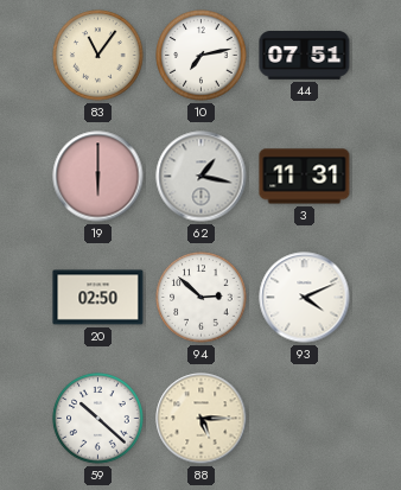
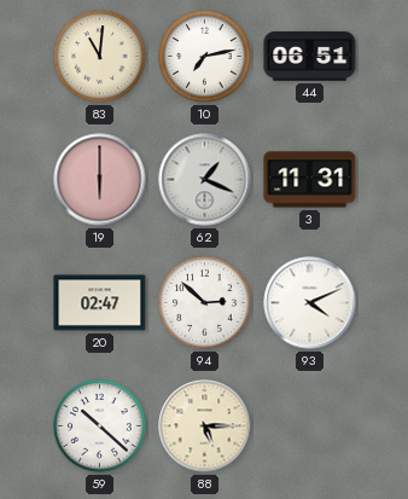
83: 11:06 -> 11:01 (100, 57)
44: 07:51 -> 06:51 (310, 57)
62: 1:17 -> 1:19 (205, 180)
20: 02:50 -> 02:47 (100, 303)
